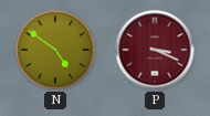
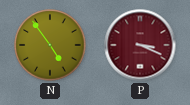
N: 4:51 -> 4:54 (50, 45)
